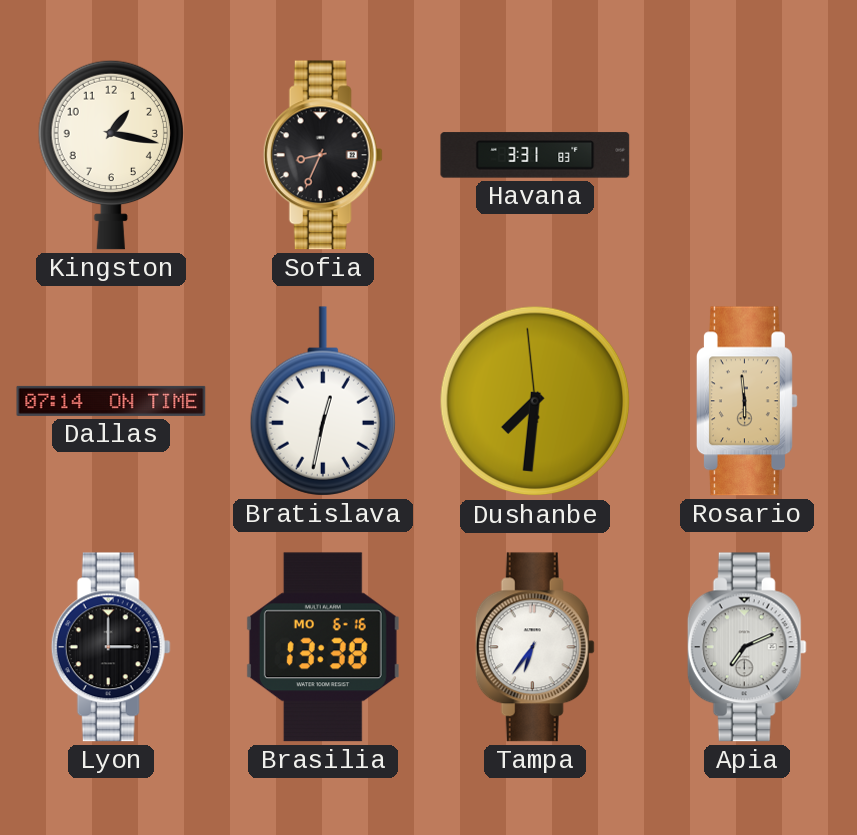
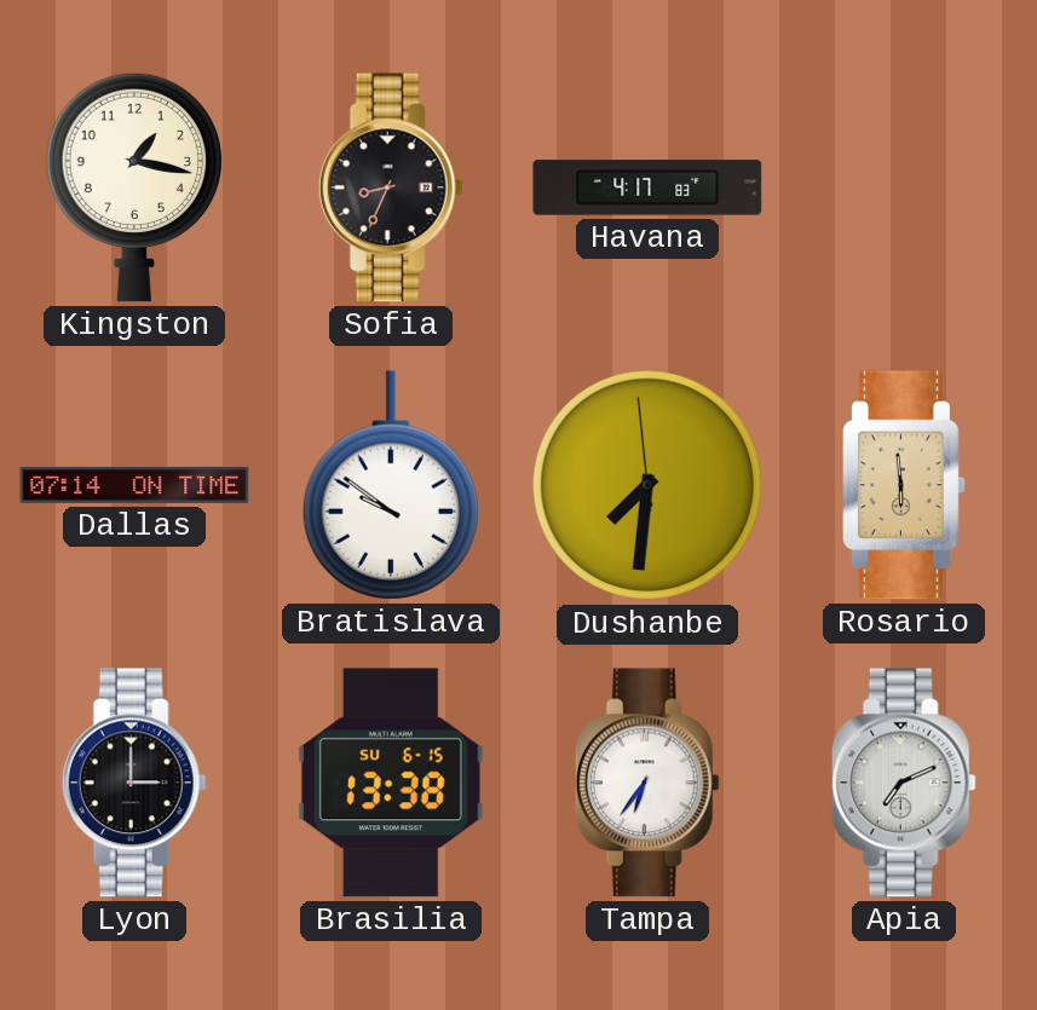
Havana: 3:31 -> 4:17 (647, 187)
Bratislava: 12:32 -> 9:51 (390, 485)
Brasilia date: MO 6-16 -> SU 6-15 (391, 783)
